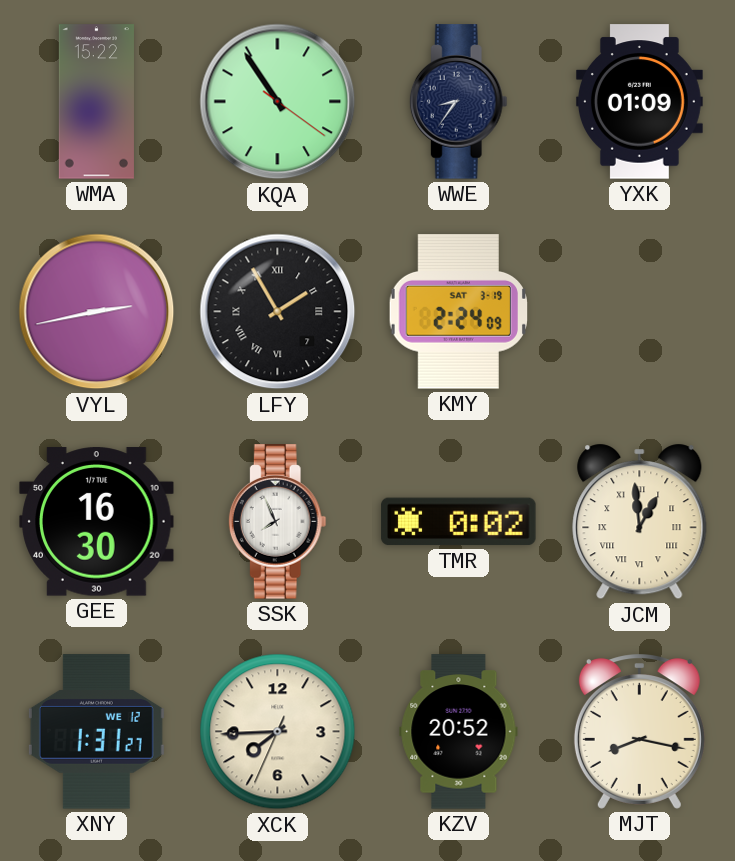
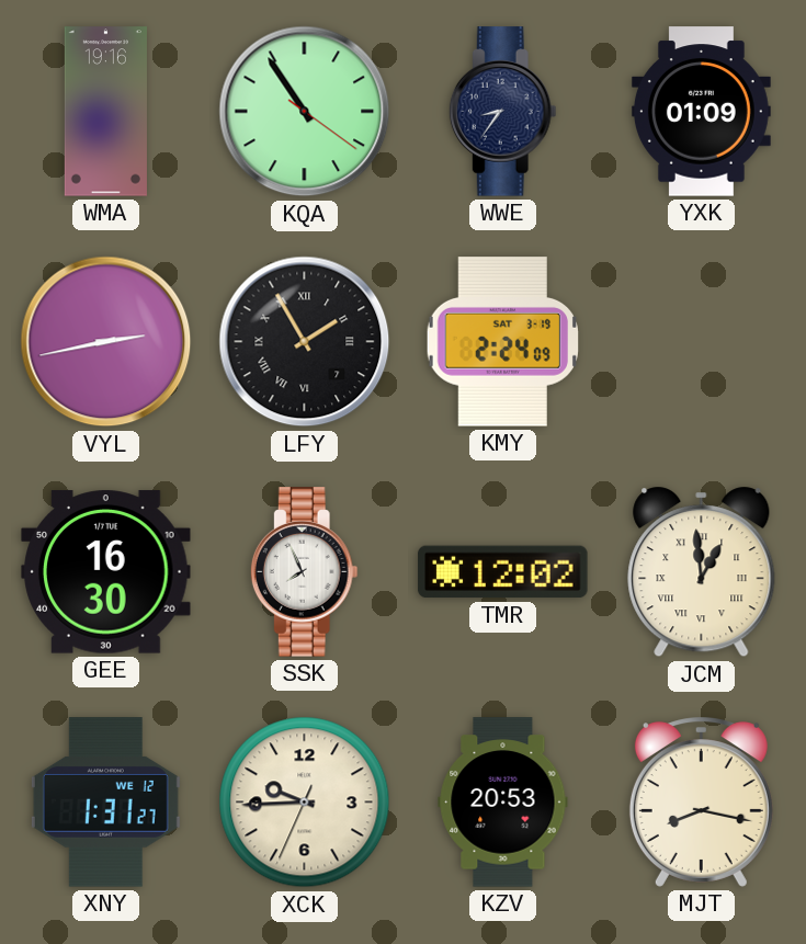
WMA: 15:22 -> 19:16 (105, 112)
TMR: 0:02 -> 12:02 (503, 572)
XCK: 7:44 -> 9:44 (305, 803)
KZV: 20:52 -> 20:53 (503, 803)
